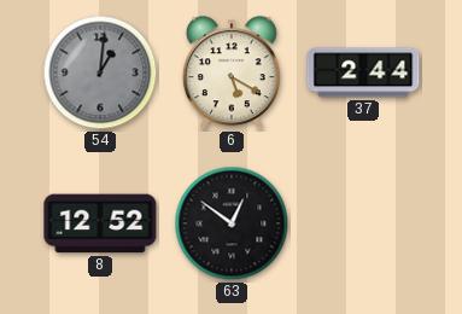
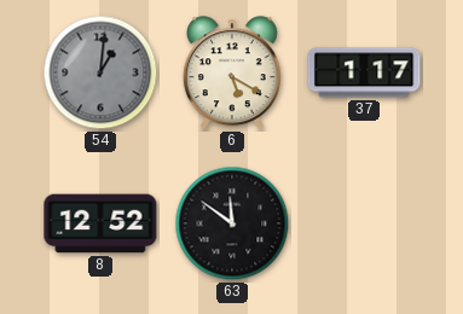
37: 2:44 -> 1:17 (364, 72)
63: 12:51 -> 11:51 (232, 223)
